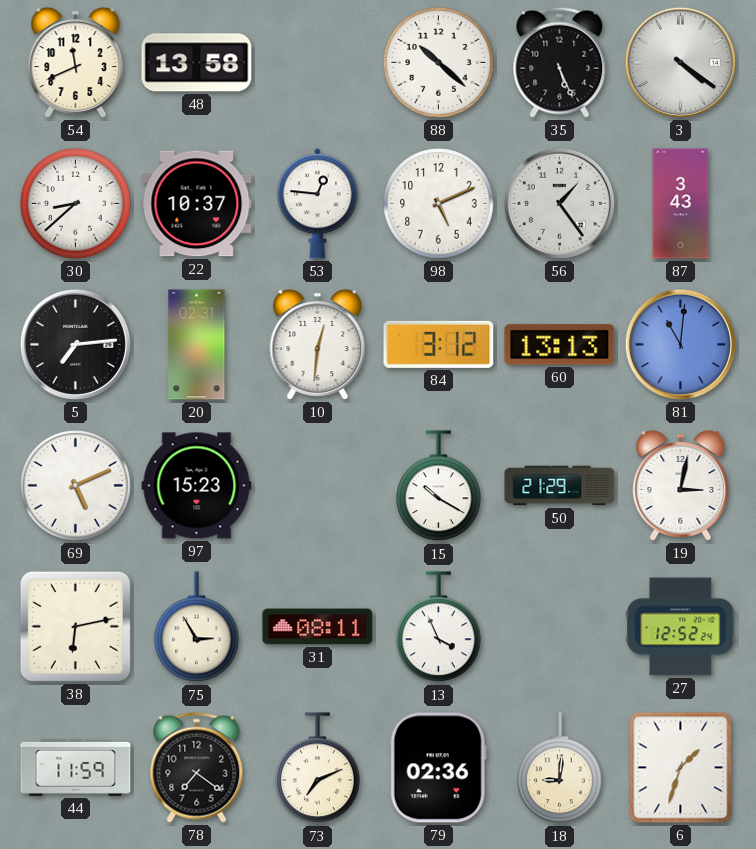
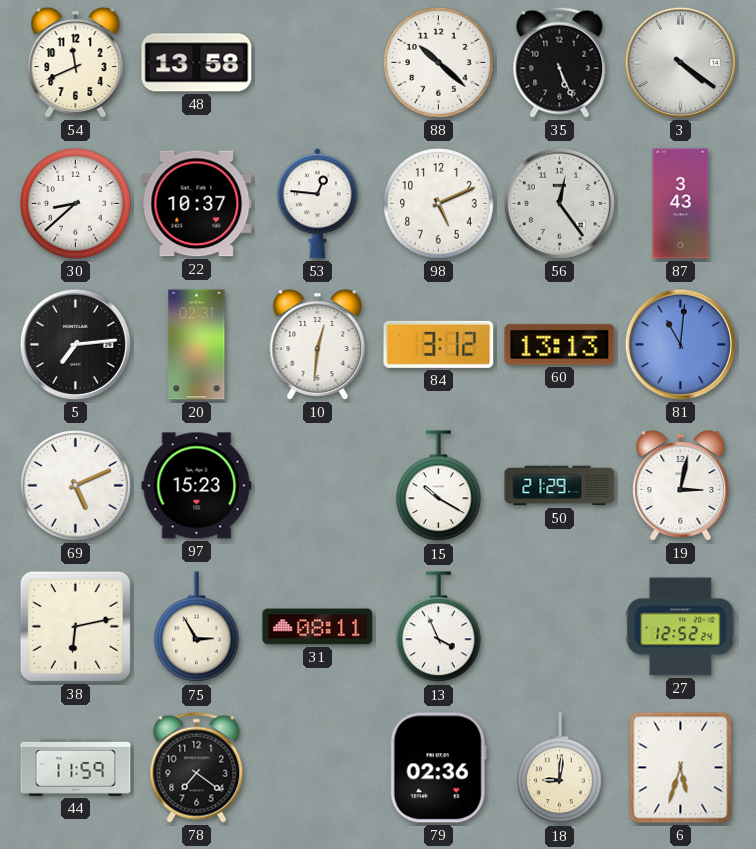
56: 1:24 -> 12:24 (559, 203)
73: 7:11 -> none (318, 768)
6: 1:33 -> 5:33 (681, 768)
